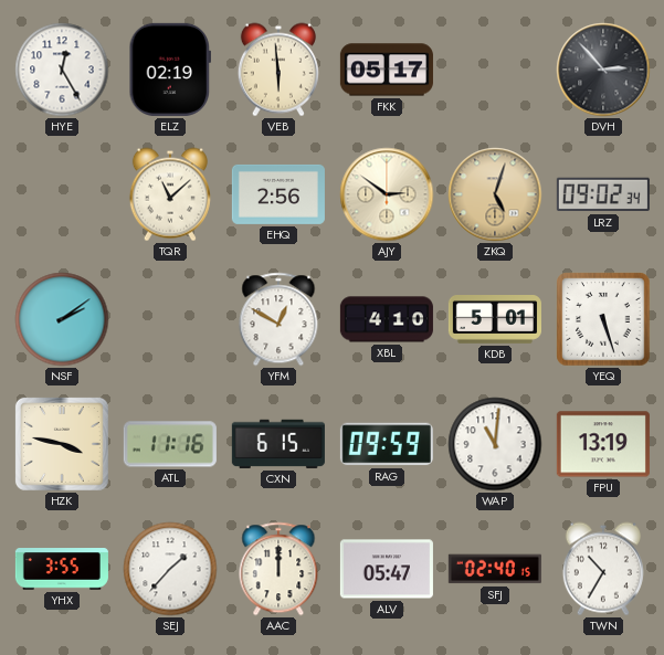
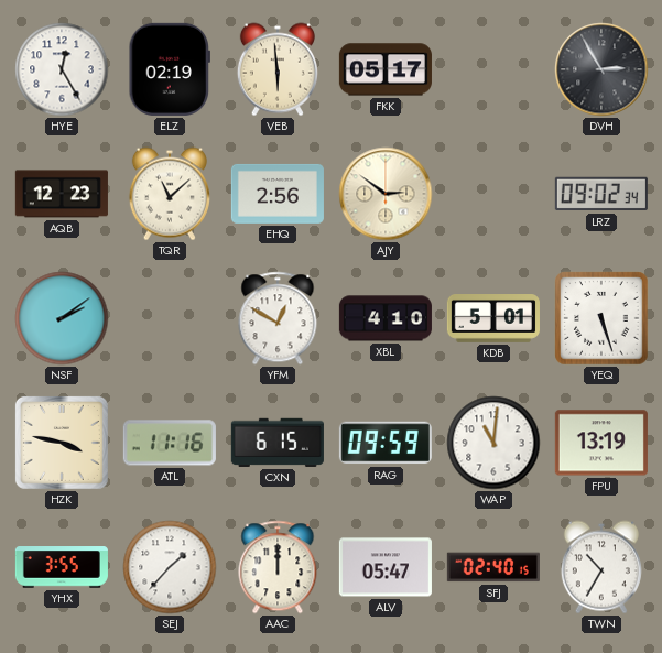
DVH: 2:53 -> 2:55 (601, 69)
AQB: none -> 12:23 (62, 194)
ZKQ: 5:03 -> none (495, 194)
